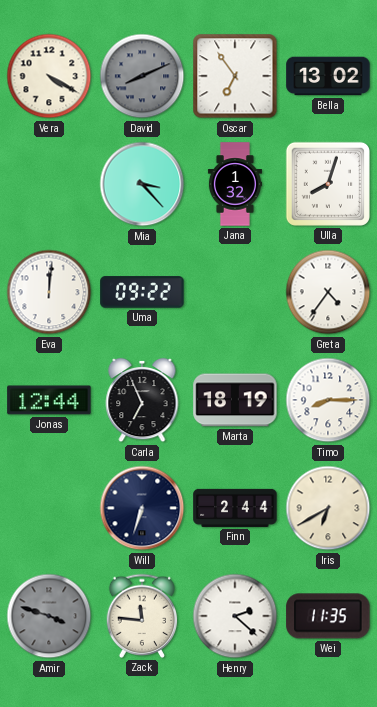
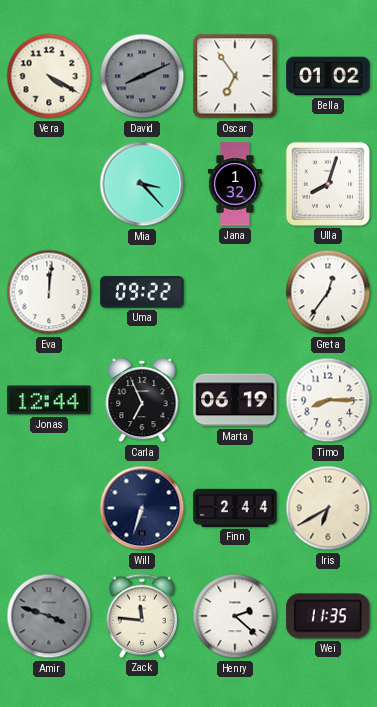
Bella: 13:02 -> 01:02 (328, 76)
Greta: 4:36 -> 12:36 (328, 292)
Marta: 18:19 -> 06:19 (235, 400)
